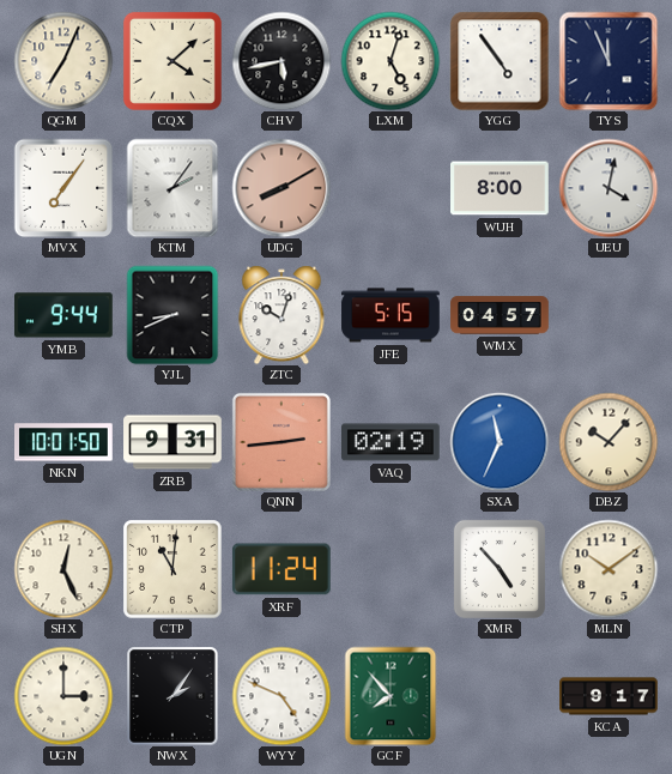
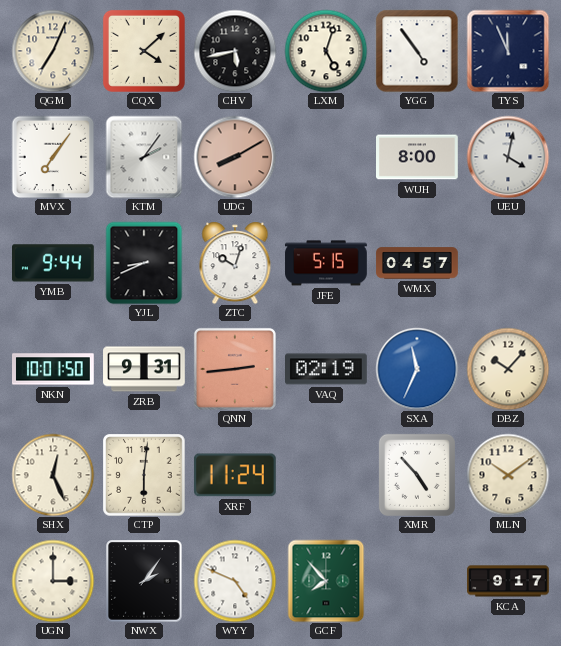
CTP: 11:01 -> 6:01 (144, 475)
